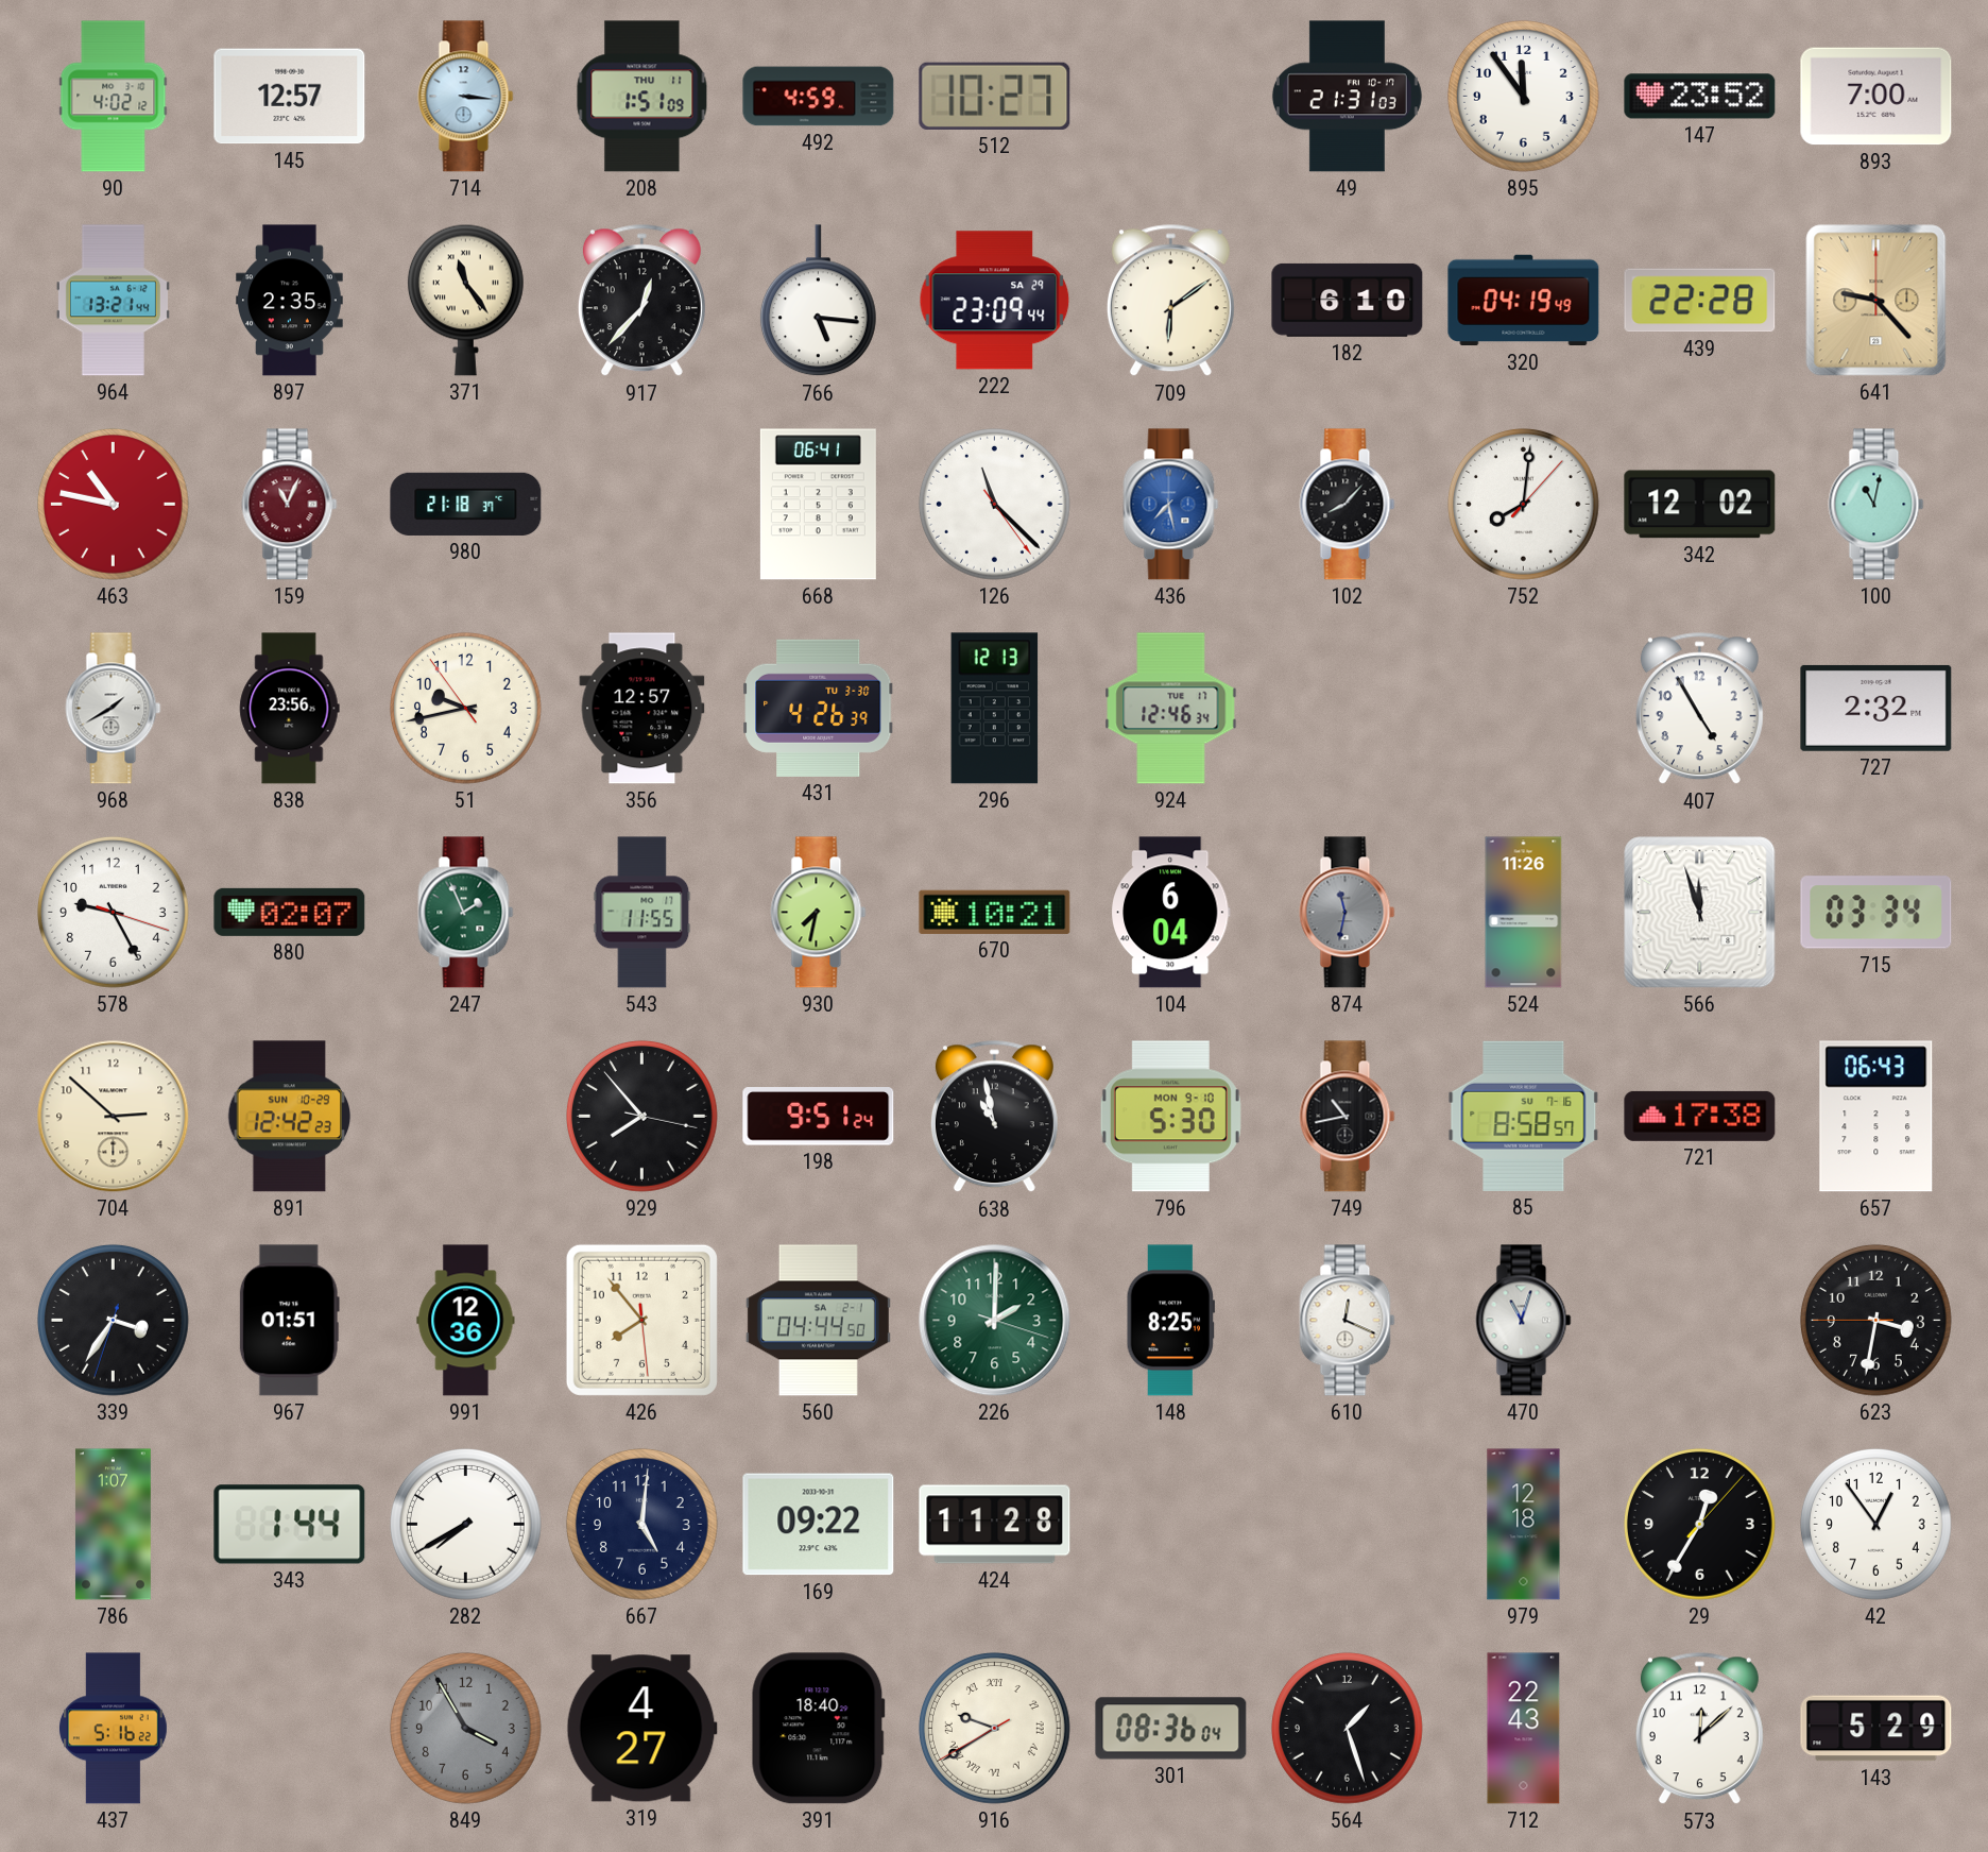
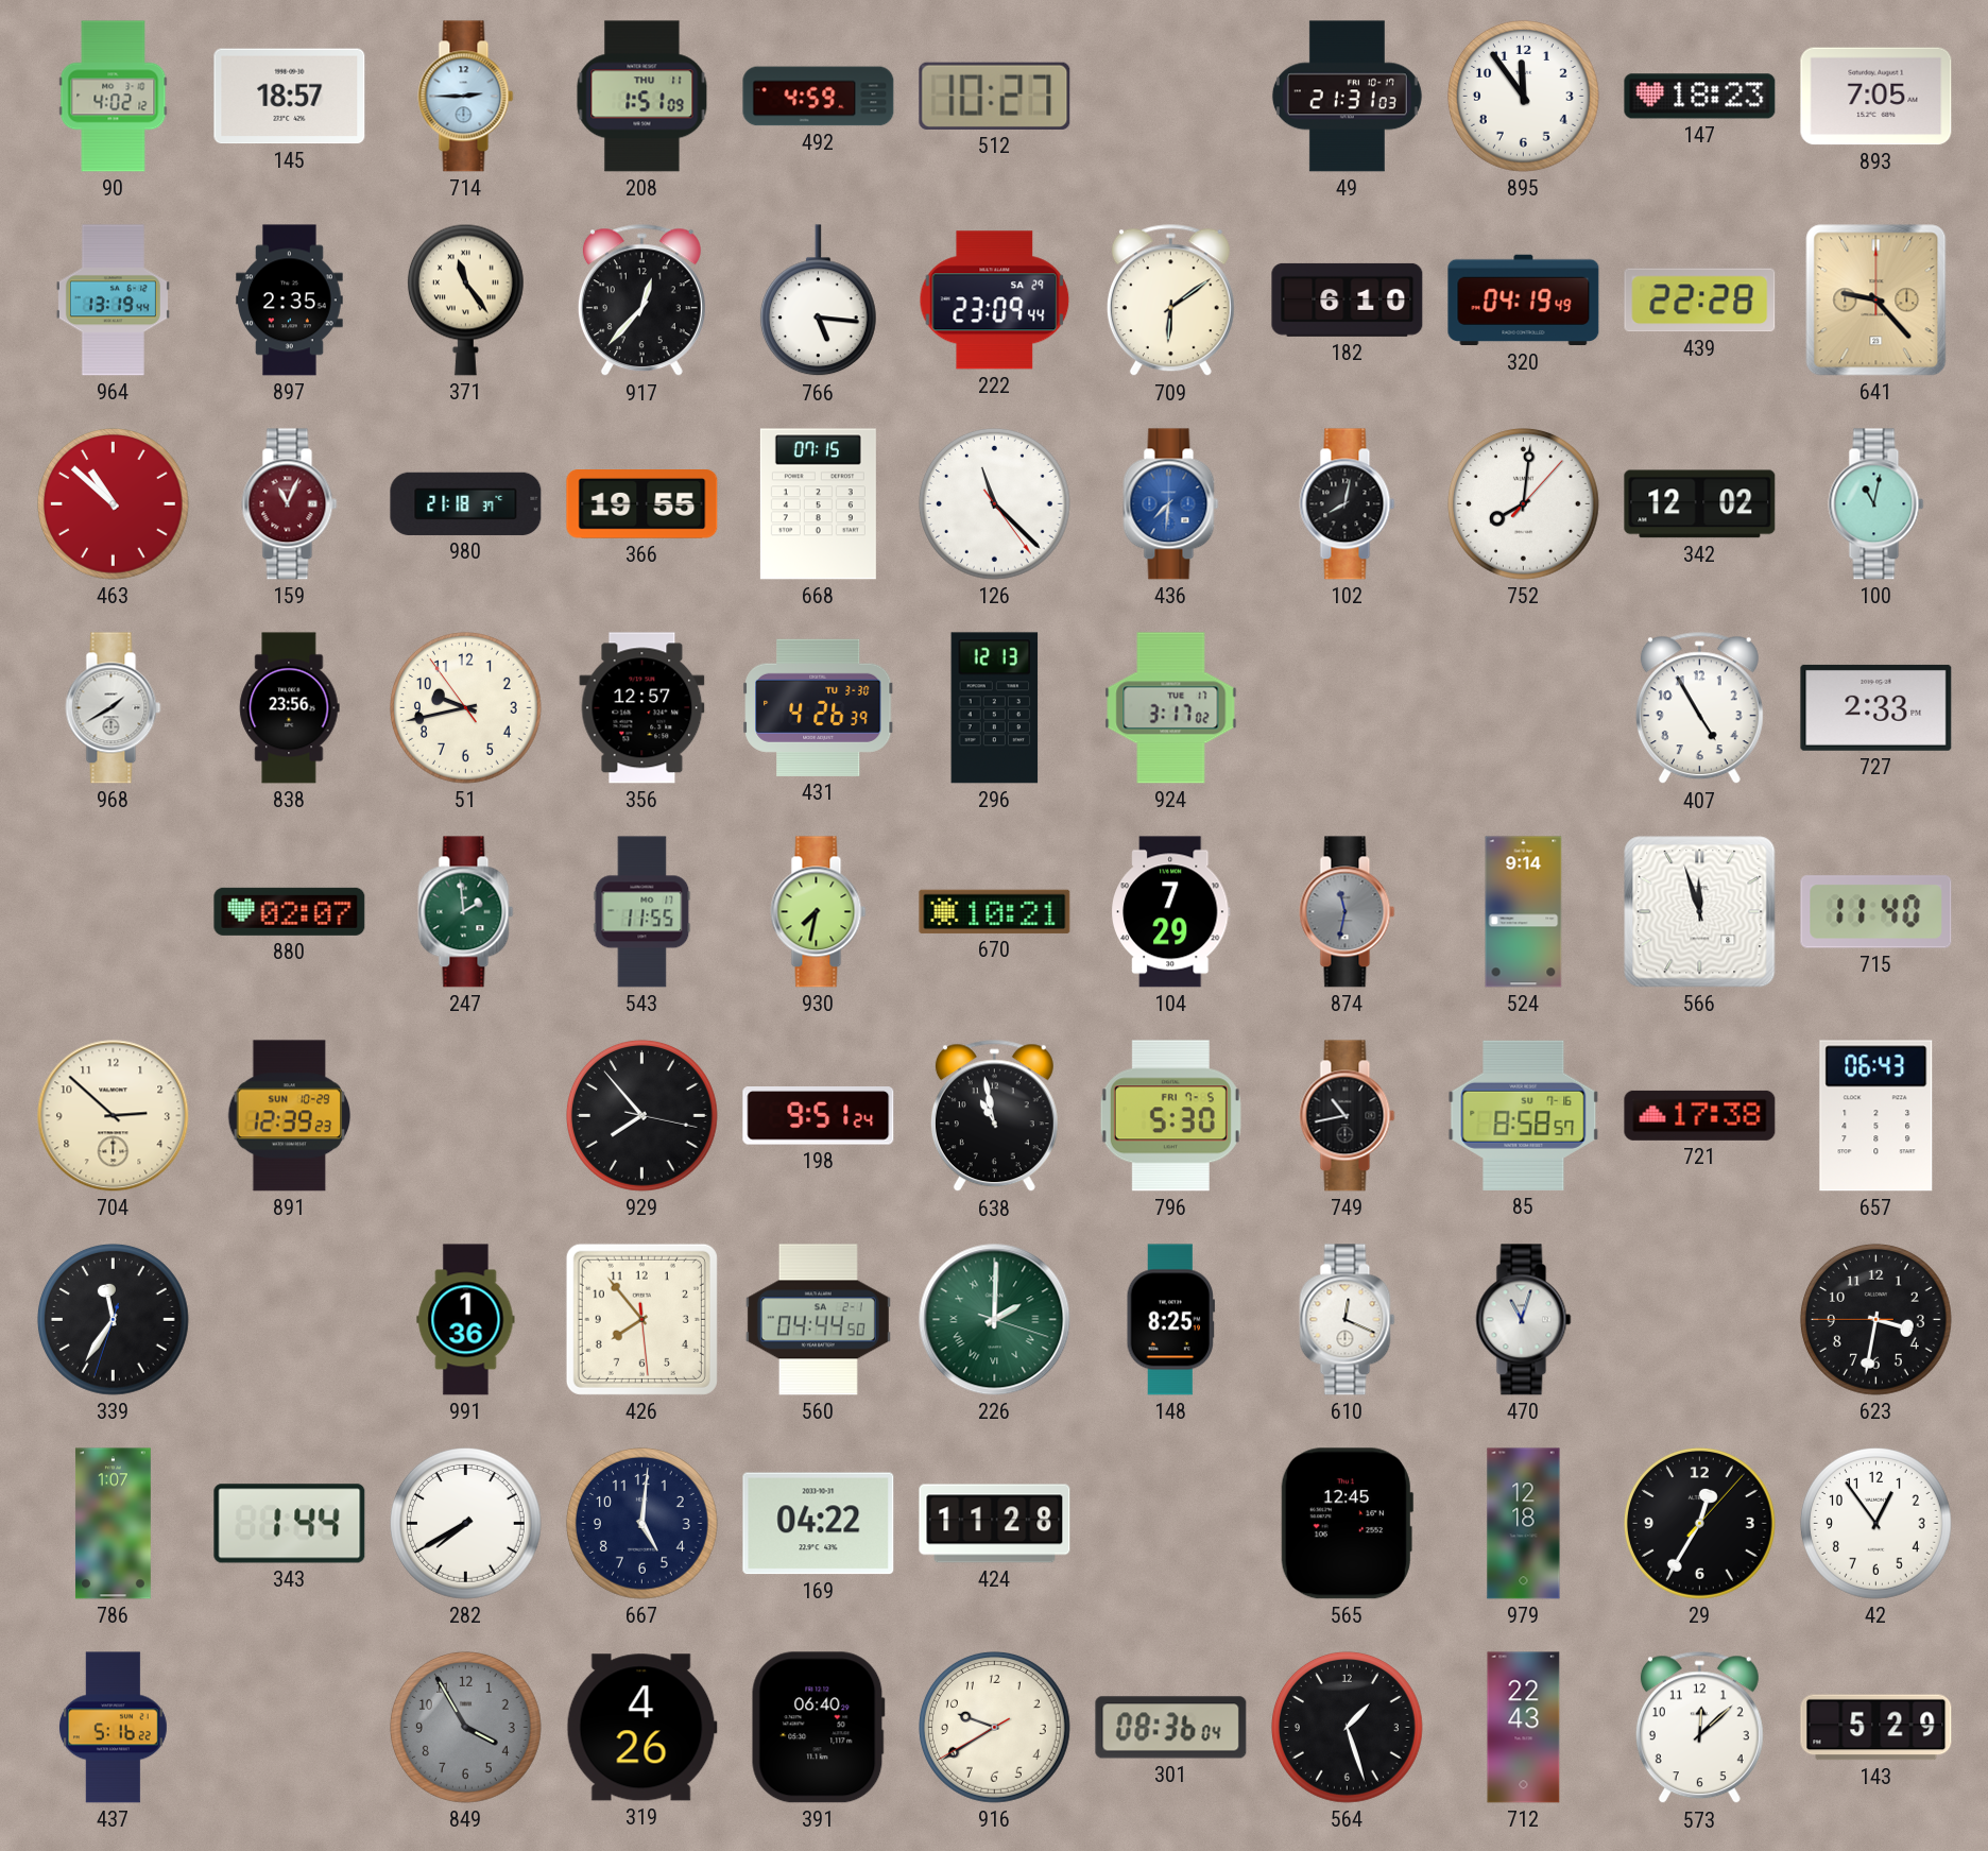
145: 12:57 -> 18:57 (290, 97)
714: 3:16 -> 2:45 (466, 97)
147: 23:52 -> 18:23 (1700, 97)
893: 7:00 -> 7:05 (1876, 97)
964: 13:21 -> 13:19 (113, 301)
463: 10:47 -> 10:52 (113, 503)
366: none -> 19:55 (642, 504)
668: 06:41 -> 07:15 (818, 504)
436: 7:28 -> 7:31 (1171, 504)
102: 8:07 -> 8:02 (1348, 504)
924: 12:46 -> 3:17 (1171, 708)
727: 2:32 -> 2:33 (1876, 707)
578: 9:25 -> none (113, 912)
247: 1:56 -> 1:59 (466, 912)
104: 6:04 -> 7:29 (1170, 912)
524: 11:26 -> 9:14 (1524, 912)
715: 03:34 -> 11:40 (1876, 912)
891: 12:42 -> 12:39 (290, 1116)
796 date: MON 9-10 -> FRI 7-5 (1170, 1116)
339: 3:35 -> 11:35 (113, 1319)
967: 01:51 -> none (289, 1321)
991: 12:36 -> 1:36 (466, 1320)
226 numerals: Arabic -> Roman (995, 1320)
169: 09:22 -> 04:22 (819, 1524)
565: none -> 12:45 (1347, 1524)
319: 4:27 -> 4:26 (641, 1728)
391: 18:40 -> 06:40 (818, 1728)
916 numerals: Roman -> Arabic (994, 1727)
